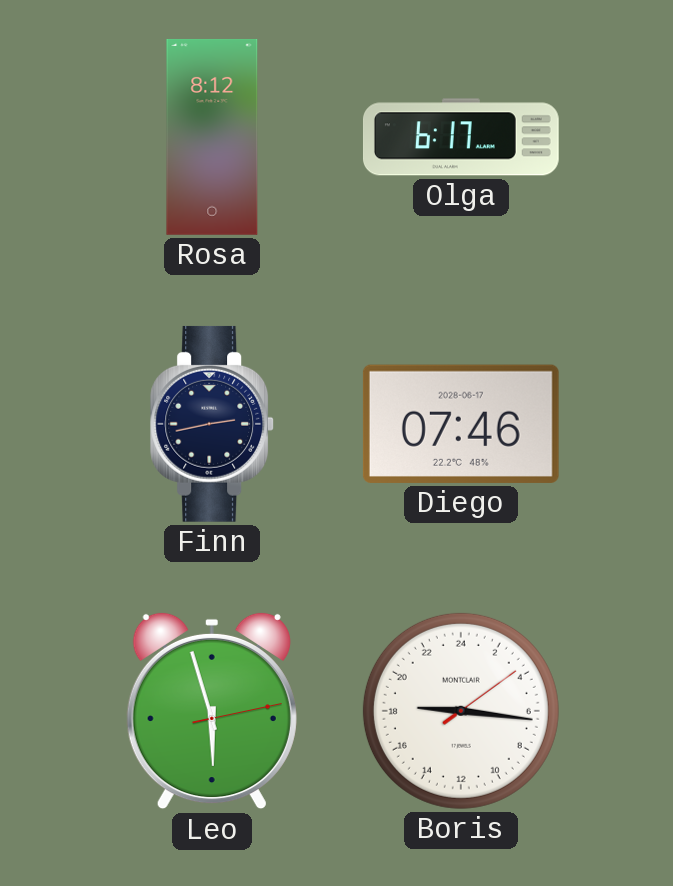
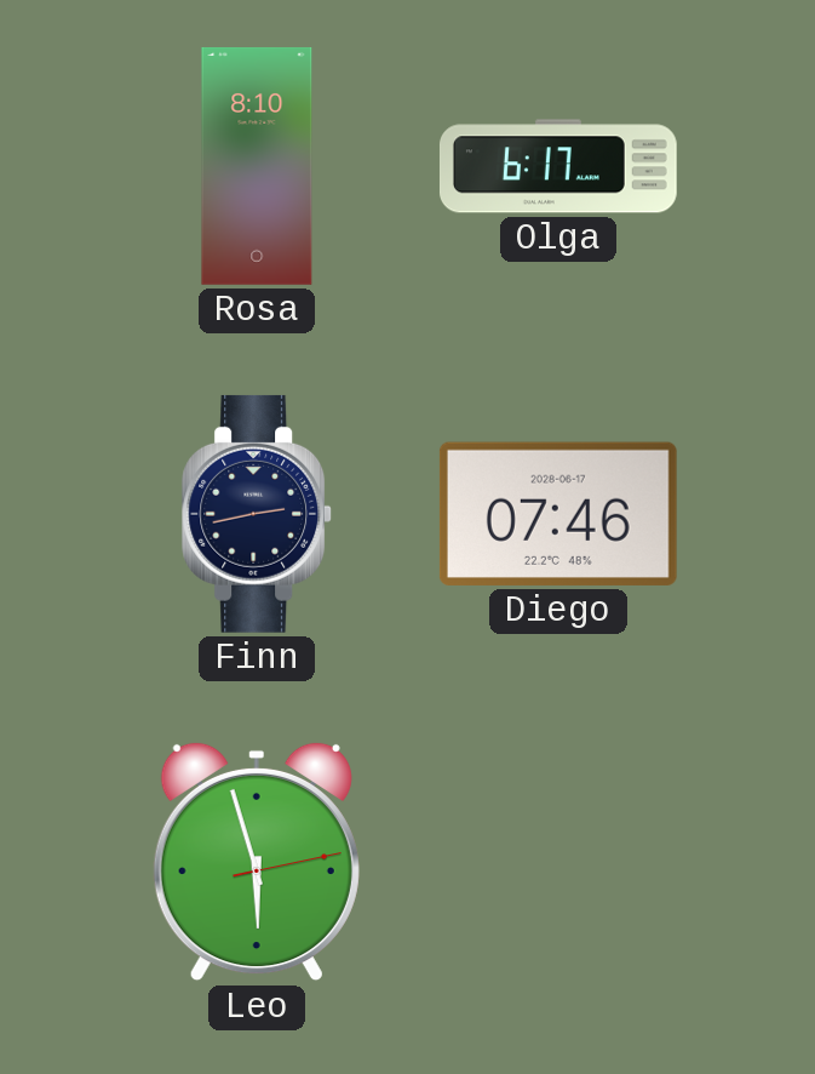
Rosa: 8:12 -> 8:10 (257, 166)
Boris: 18:16 -> none (461, 711)
